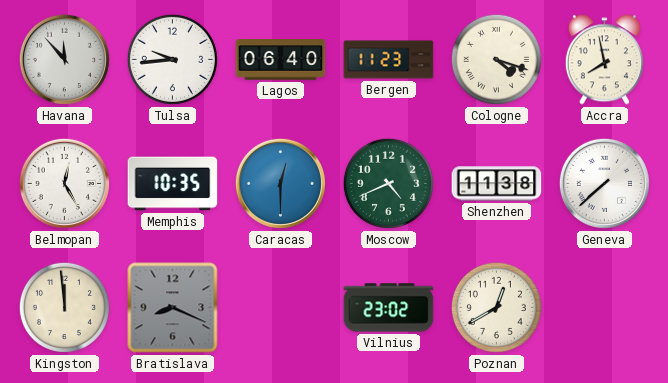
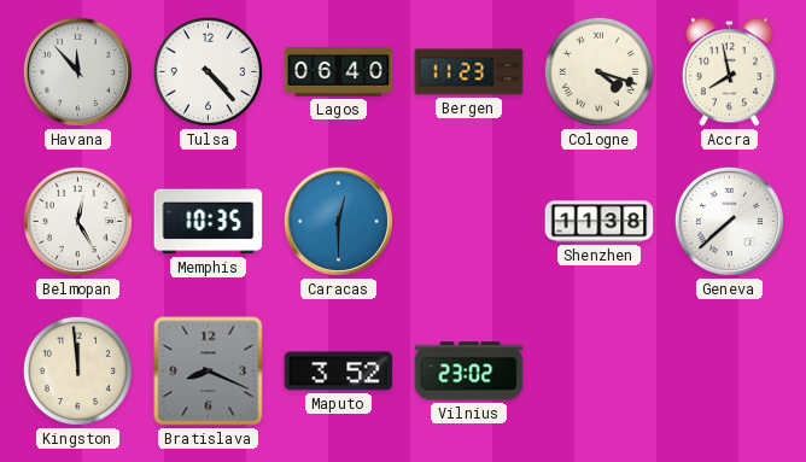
Tulsa: 9:44 -> 4:23 (208, 71)
Moscow: 4:41 -> none (388, 183)
Maputo: none -> 3:52 (339, 372)
Poznan: 12:40 -> none (496, 307)
